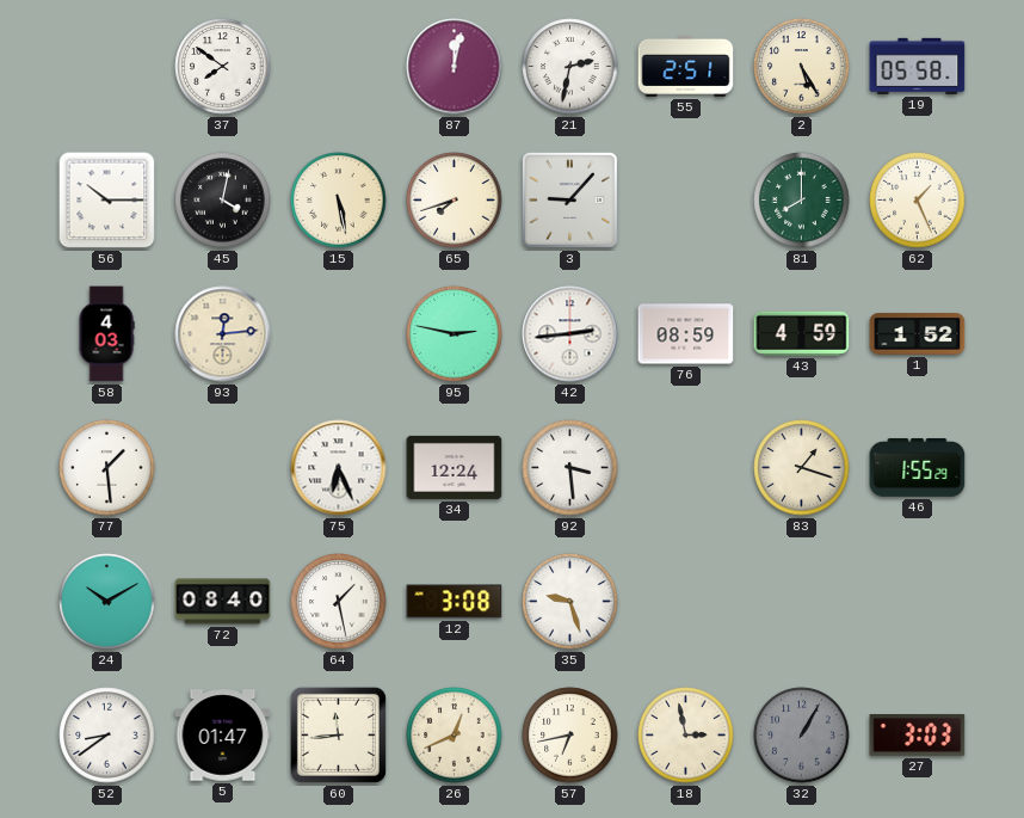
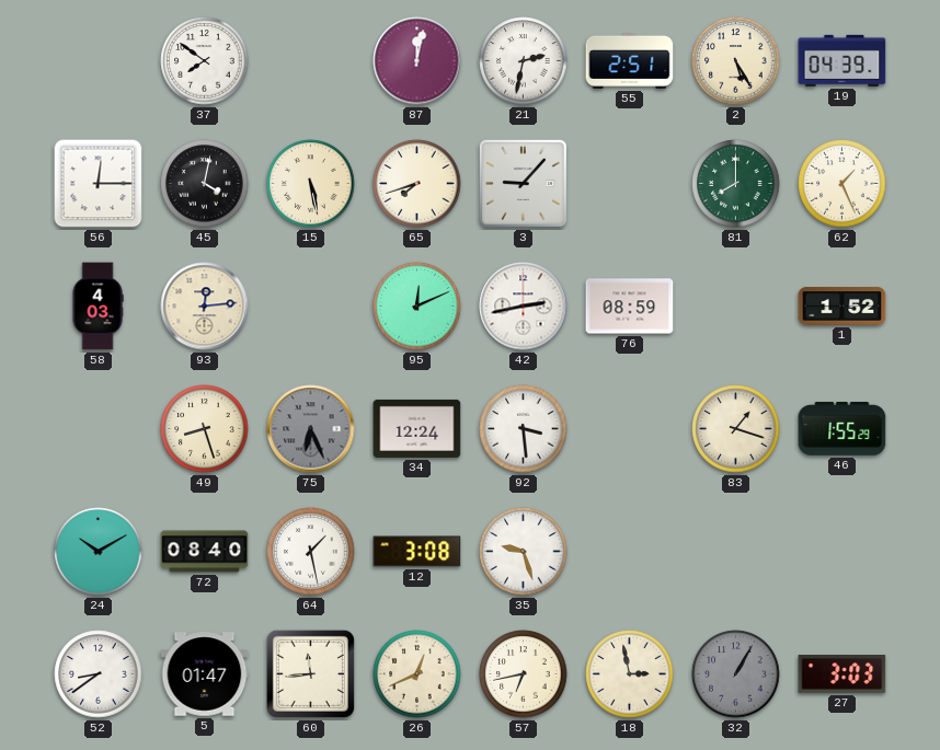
19: 05:58 -> 04:39 (842, 60)
56: 10:15 -> 12:15 (99, 184)
95: 2:47 -> 12:11 (417, 307)
42: 2:44 -> 2:43 (524, 307)
43: 4:59 -> none (802, 333)
77: 1:29 -> none (107, 468)
49: none -> 8:27 (205, 429)
75 dial: white -> grey (311, 429)
